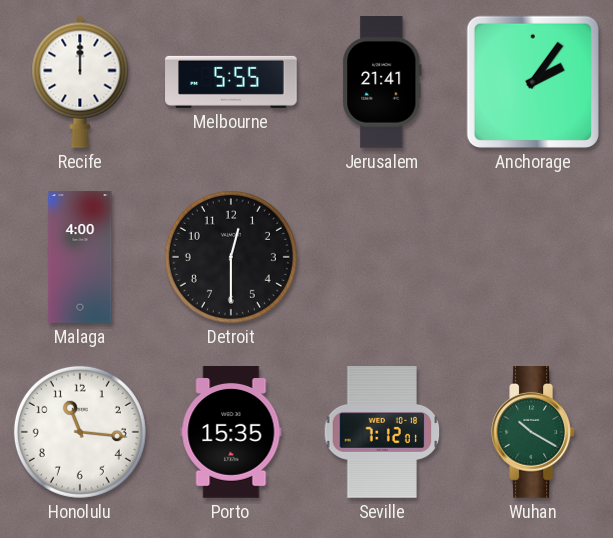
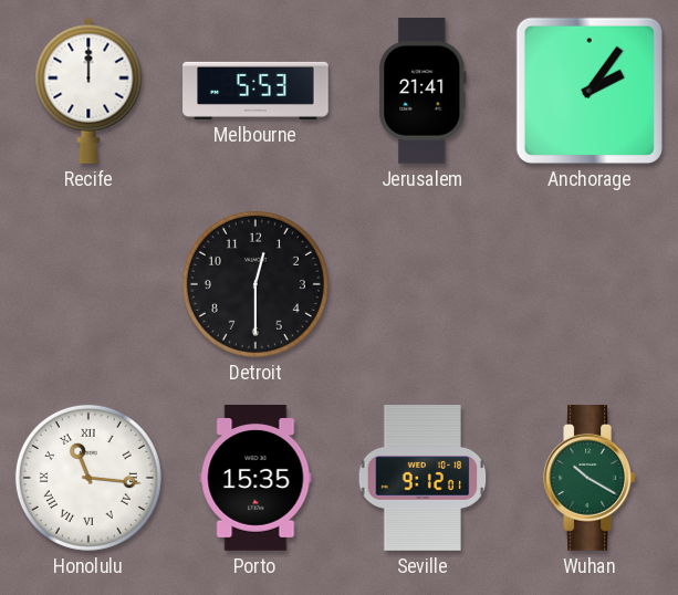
Melbourne: 5:55 -> 5:53 (255, 91)
Malaga: 4:00 -> none (80, 257)
Honolulu numerals: Arabic -> Roman (88, 478)
Seville: 7:12 -> 9:12 (423, 479)
